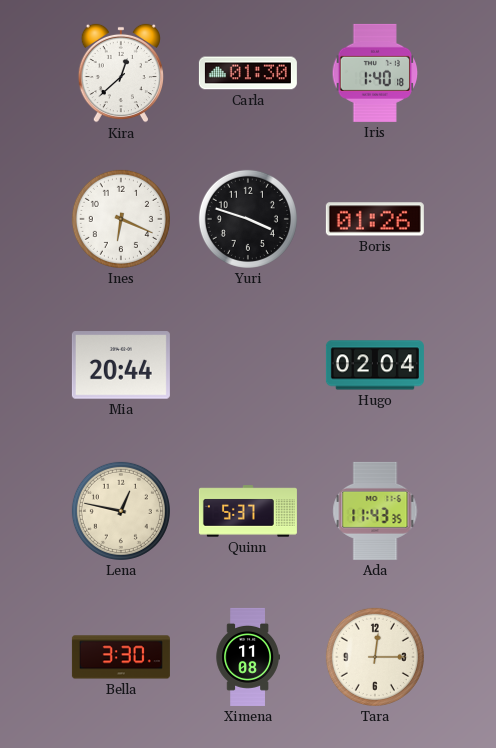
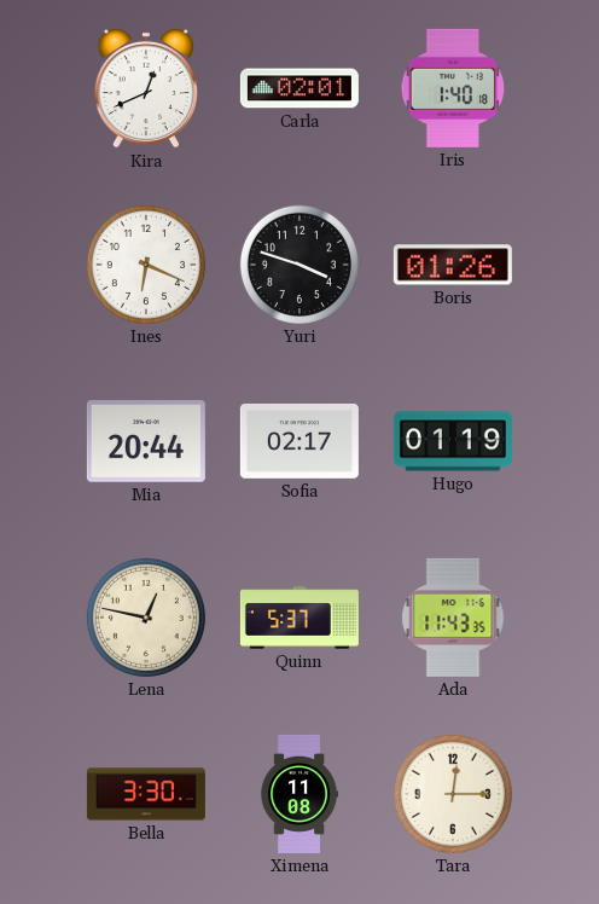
Kira: 12:38 -> 12:41 (146, 88)
Carla: 01:30 -> 02:01 (299, 88)
Sofia: none -> 02:17 (299, 441)
Hugo: 02:04 -> 01:19 (453, 441)
